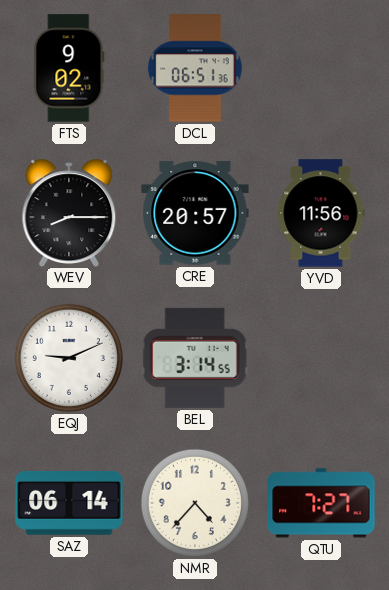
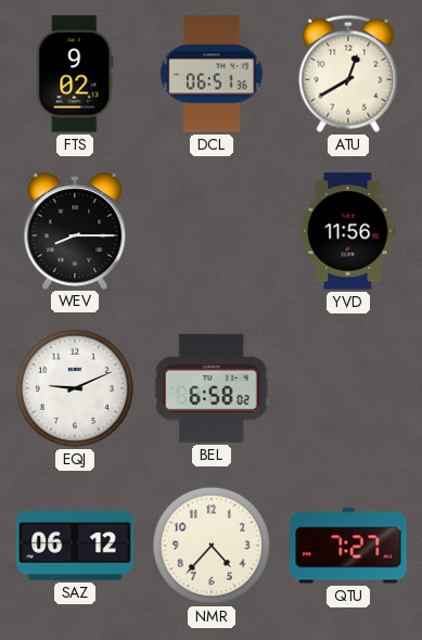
ATU: none -> 12:40 (348, 74)
CRE: 20:57 -> none (195, 213)
BEL: 3:14 -> 6:58 (212, 388)
SAZ: 06:14 -> 06:12 (75, 547)
